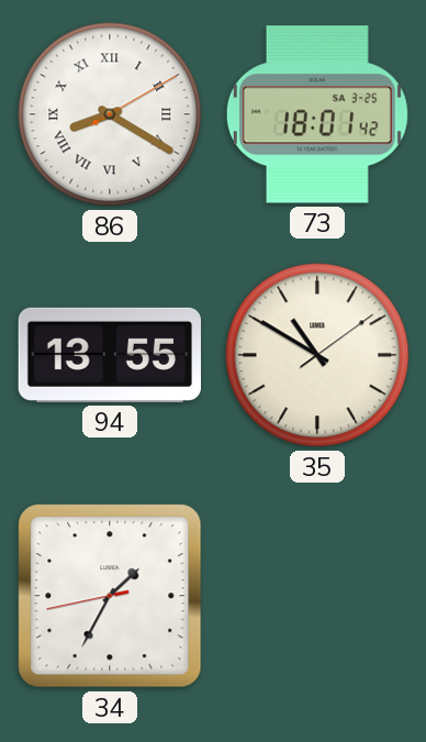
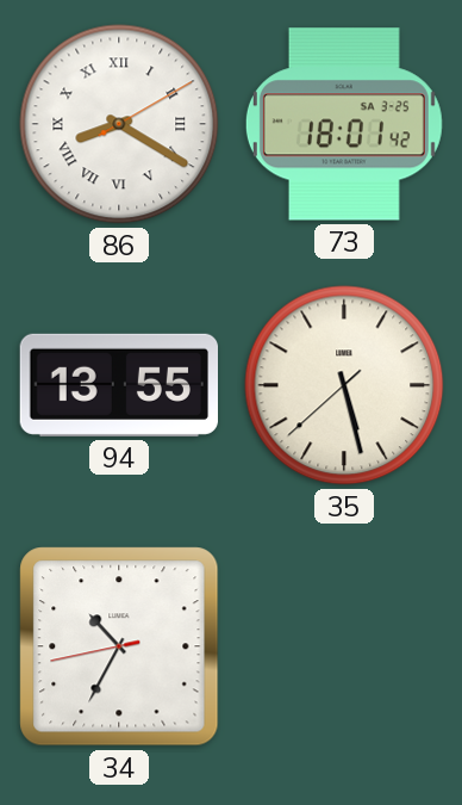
35: 10:50 -> 5:27 (344, 385)
34: 1:34 -> 10:34 (119, 646)
